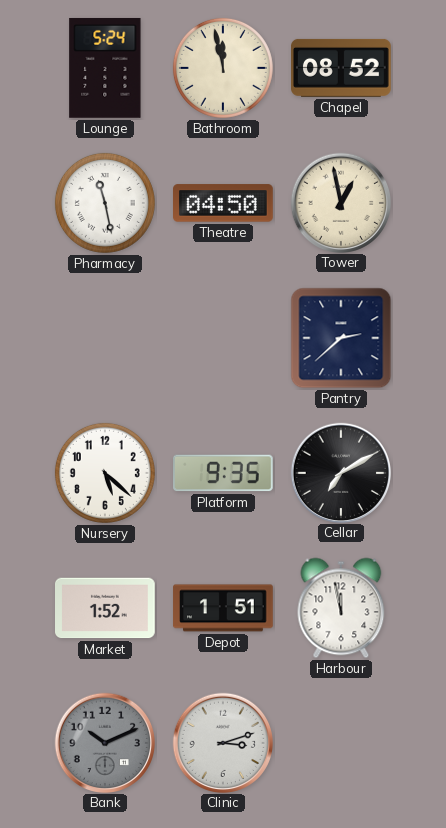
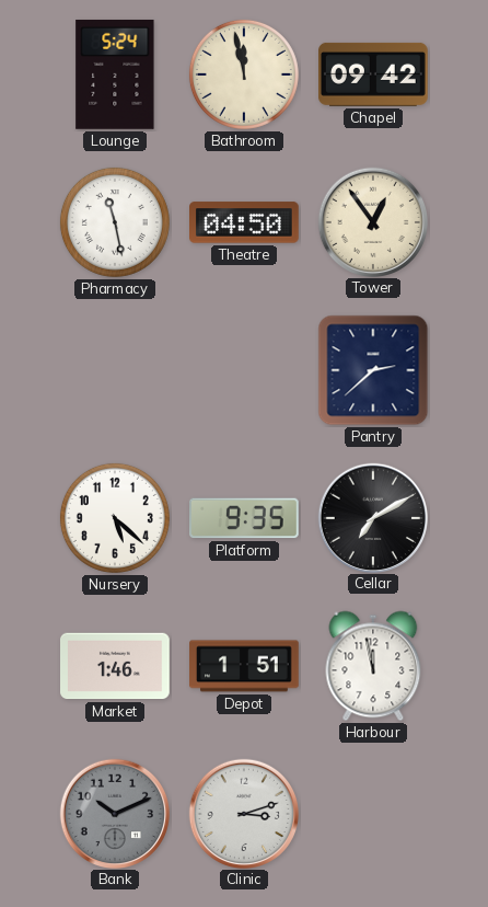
Chapel: 08:52 -> 09:42 (374, 74)
Tower: 12:58 -> 12:54 (372, 221)
Market: 1:52 -> 1:46 (116, 666)
